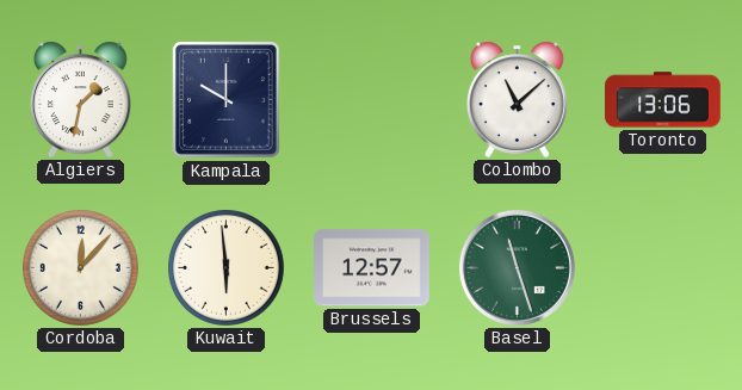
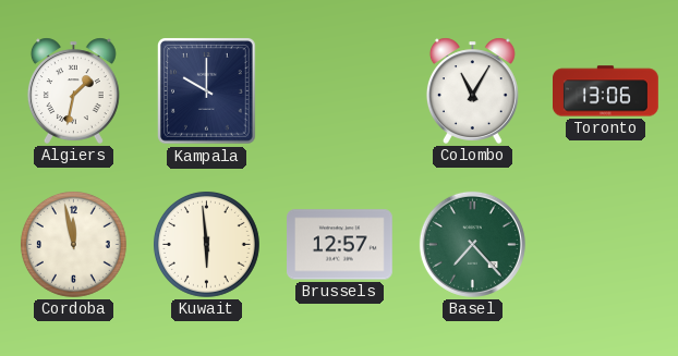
Colombo: 11:08 -> 11:05 (472, 90)
Cordoba: 12:07 -> 11:58 (73, 244)
Basel: 11:27 -> 7:23 (472, 244)
